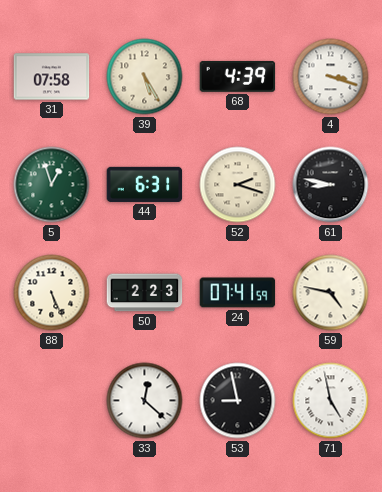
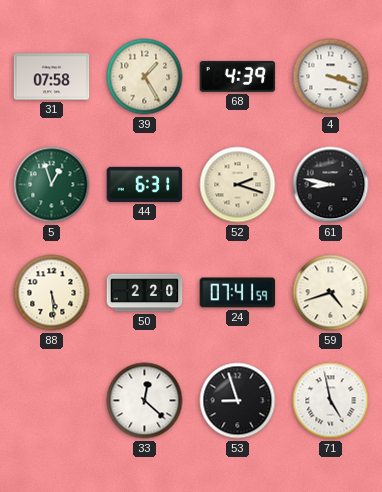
39: 5:25 -> 1:25 (145, 77)
88: 5:26 -> 5:29 (52, 293)
50: 2:23 -> 2:20 (145, 293)
59: 4:47 -> 4:42 (331, 293)
53: 8:58 -> 8:57 (238, 401)
